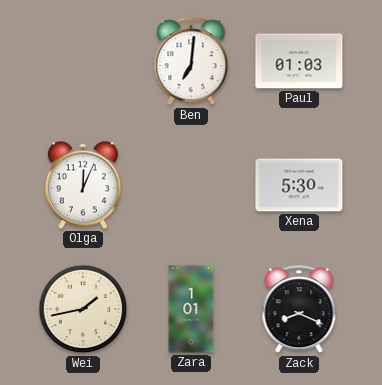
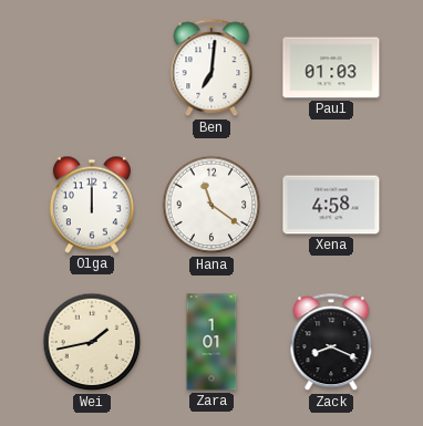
Olga: 12:04 -> 12:00 (92, 205)
Hana: none -> 11:21 (211, 205)
Xena: 5:30 -> 4:58 (331, 205)
